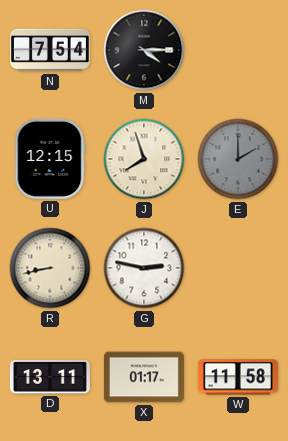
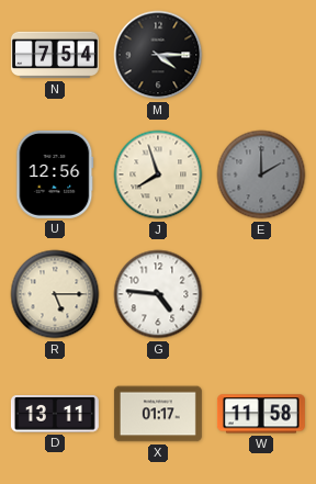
U: 12:15 -> 12:56 (55, 175)
R: 8:43 -> 5:15 (55, 294)
G: 2:47 -> 4:46 (158, 294)
